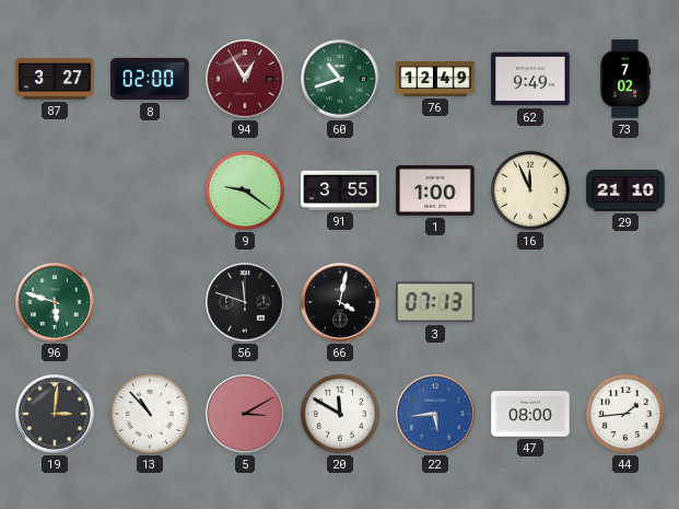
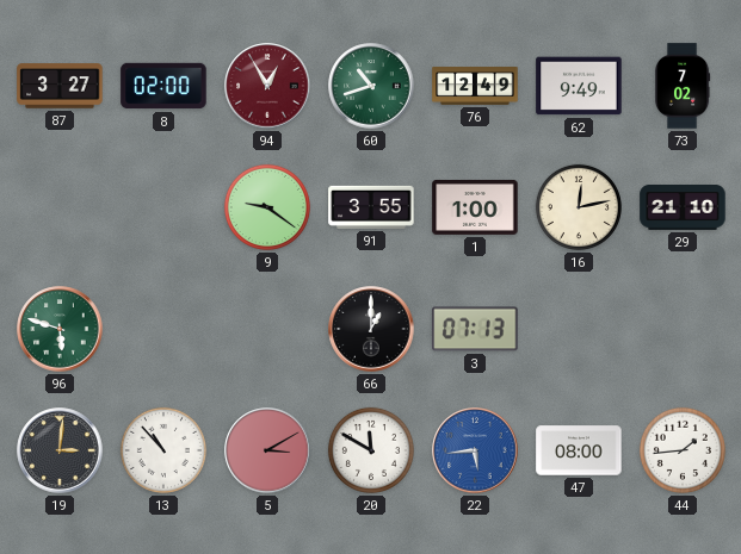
16: 11:56 -> 12:13 (579, 207)
56: 11:48 -> none (245, 302)
66: 4:02 -> 1:00 (371, 329)
